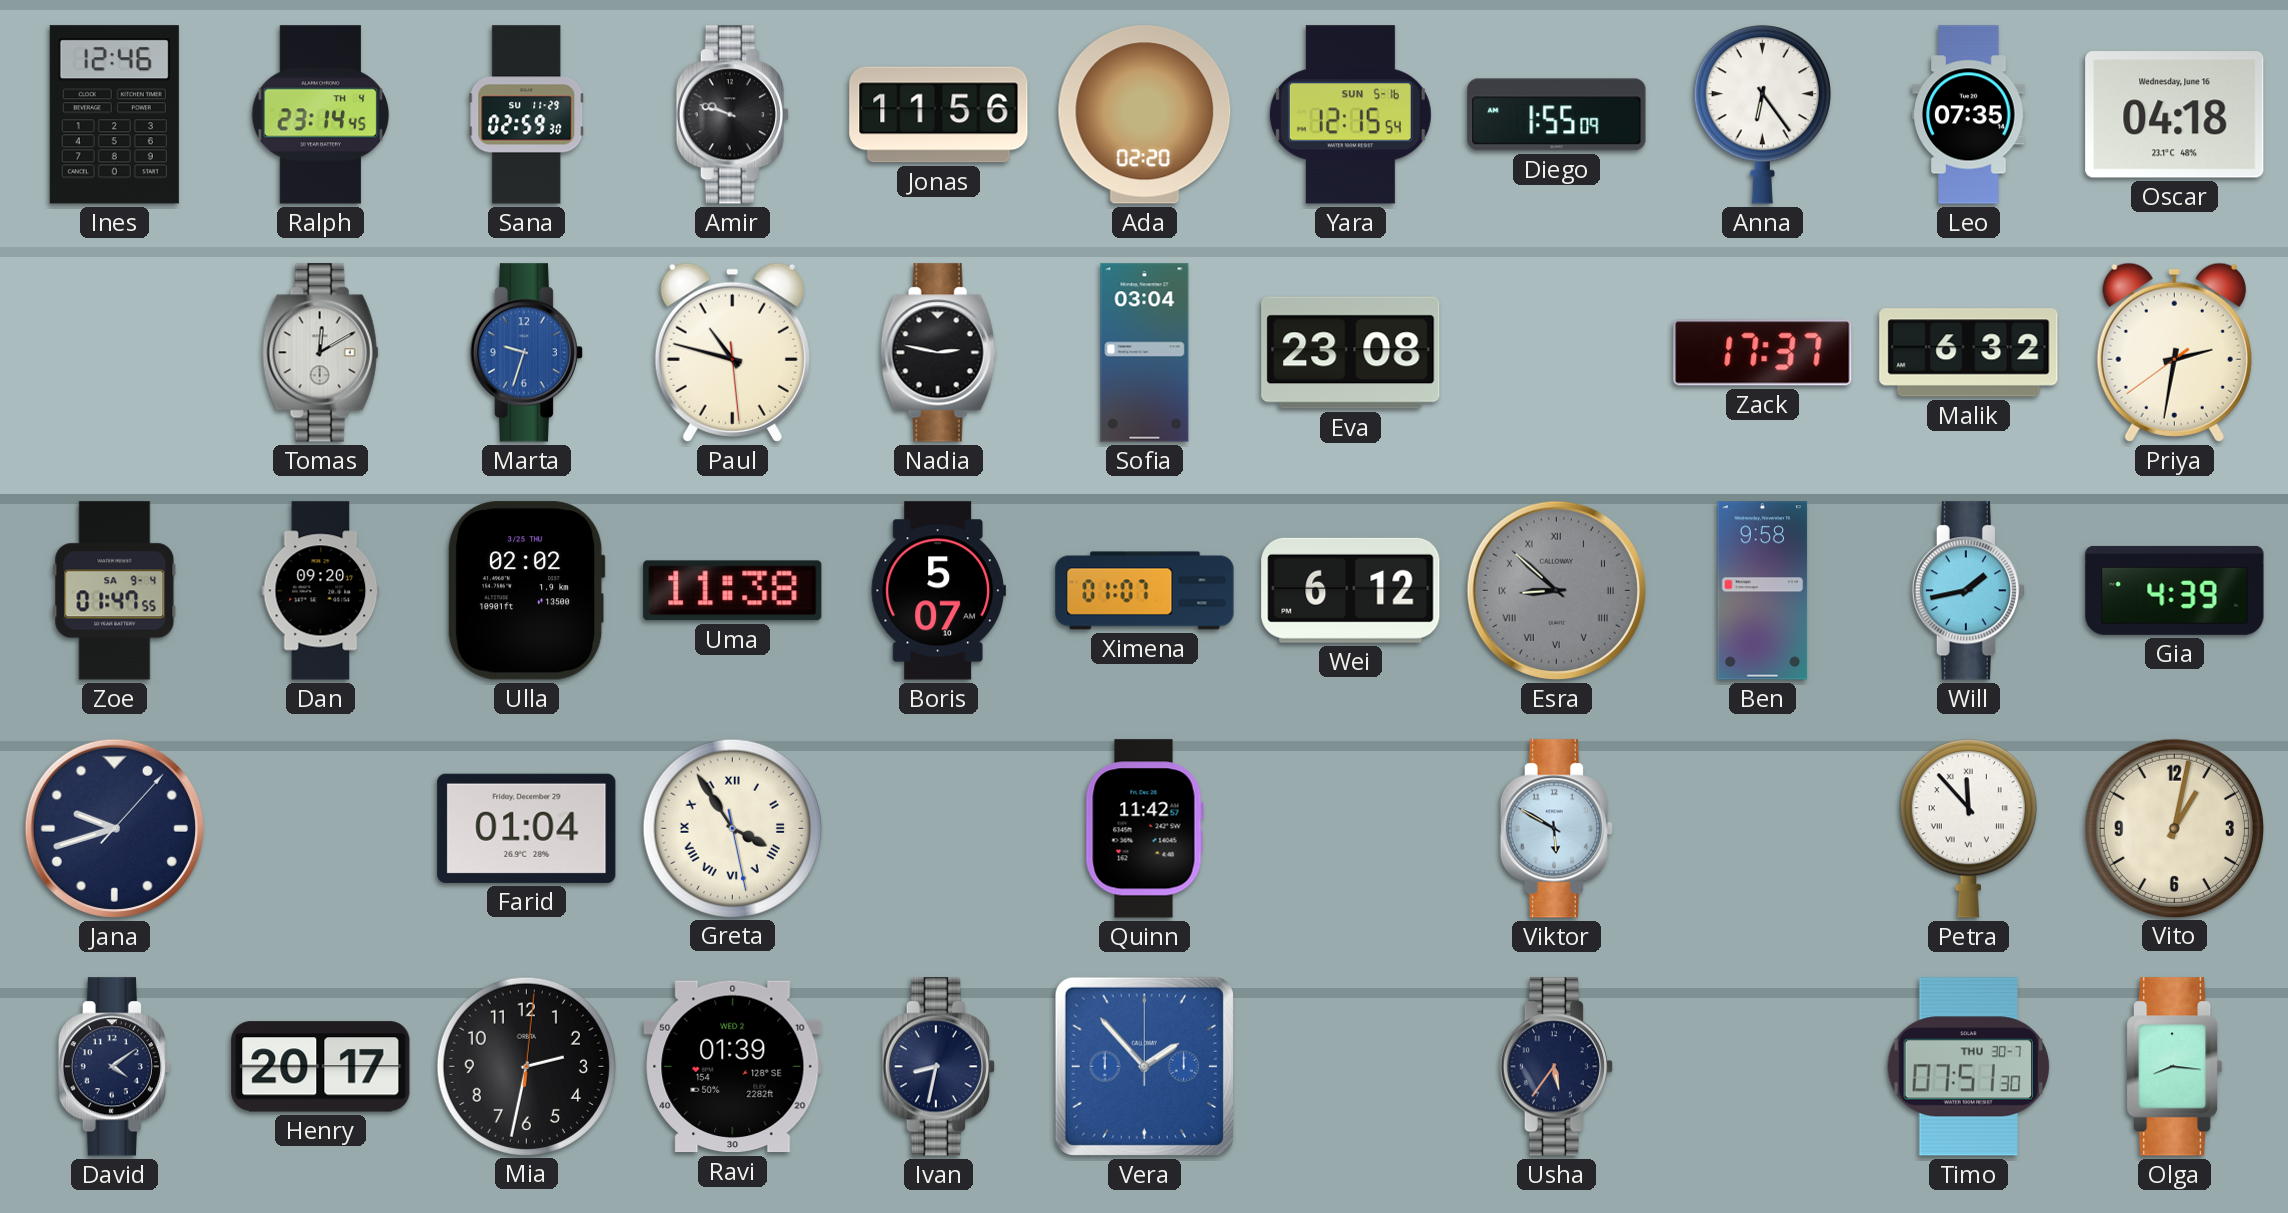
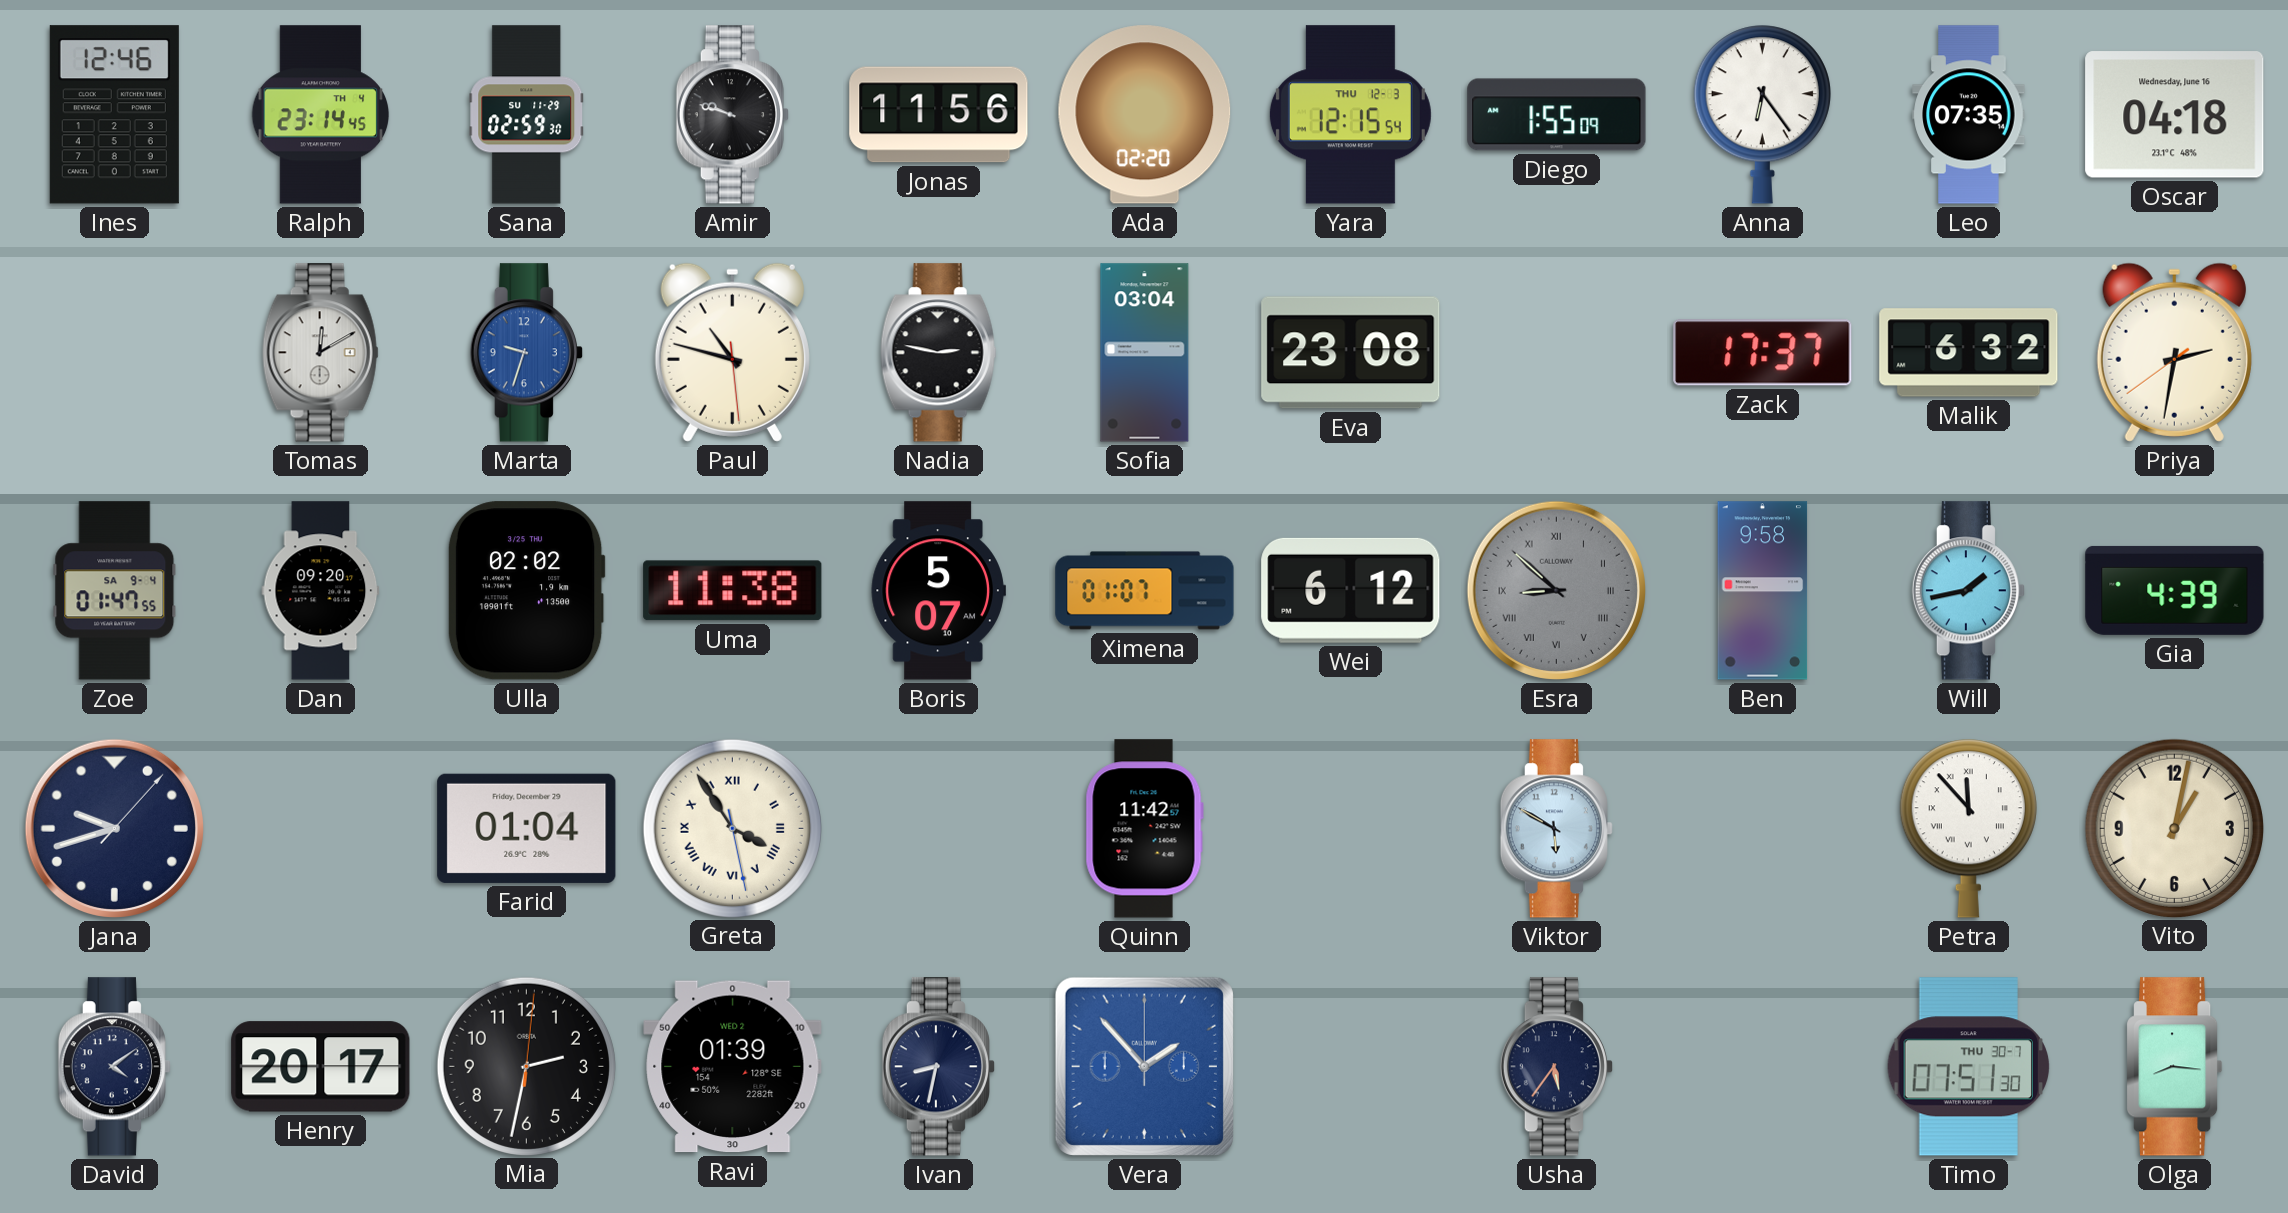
Yara date: SUN 5-16 -> THU 12-3 (1350, 115)
